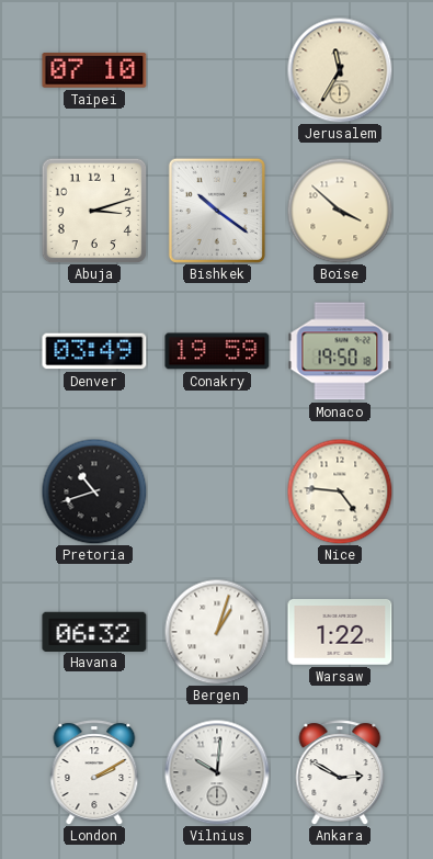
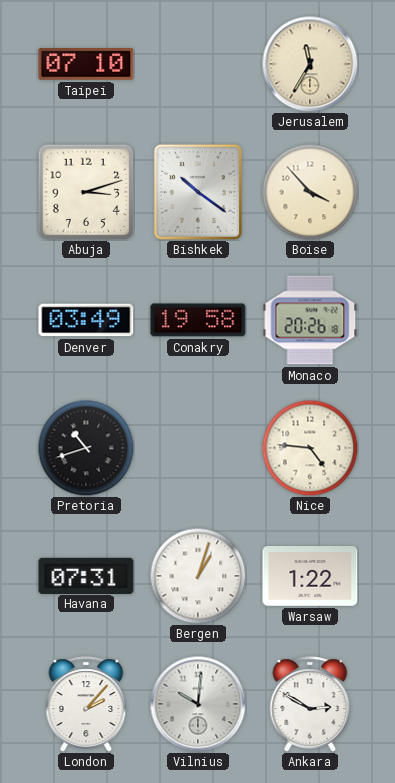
Boise: 3:52 -> 3:53 (310, 192)
Conakry: 19:59 -> 19:58 (198, 320)
Monaco: 19:50 -> 20:26 (310, 320)
Havana: 06:32 -> 07:31 (86, 575)
London: 2:10 -> 2:07 (86, 704)
